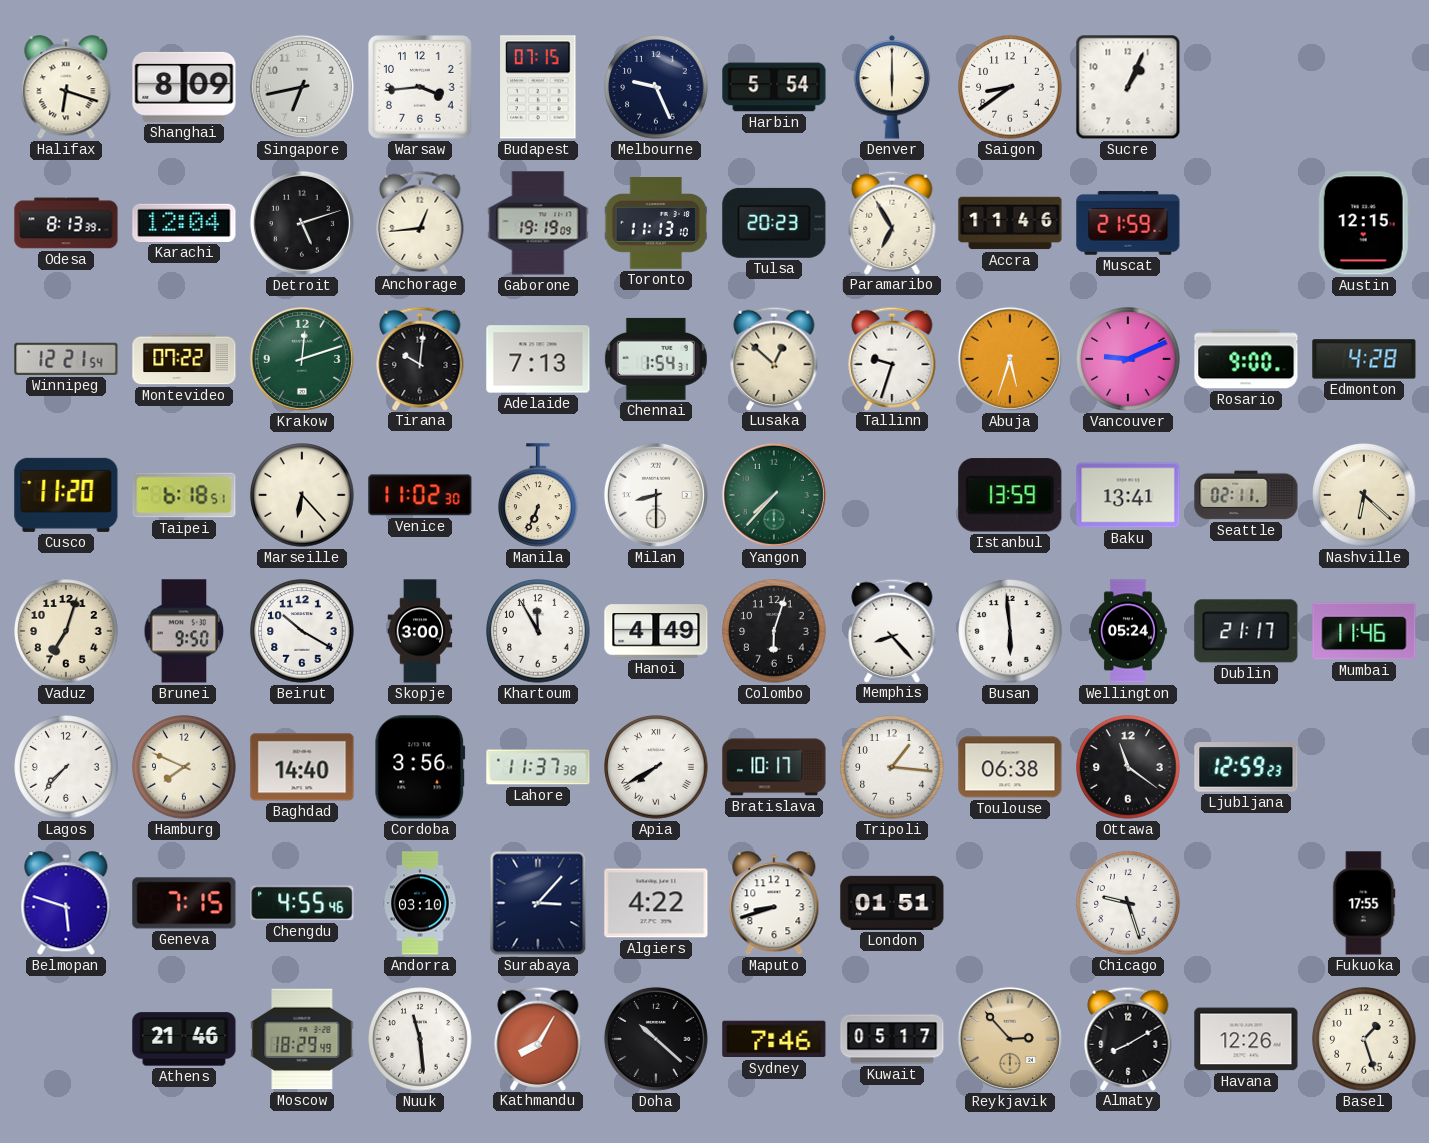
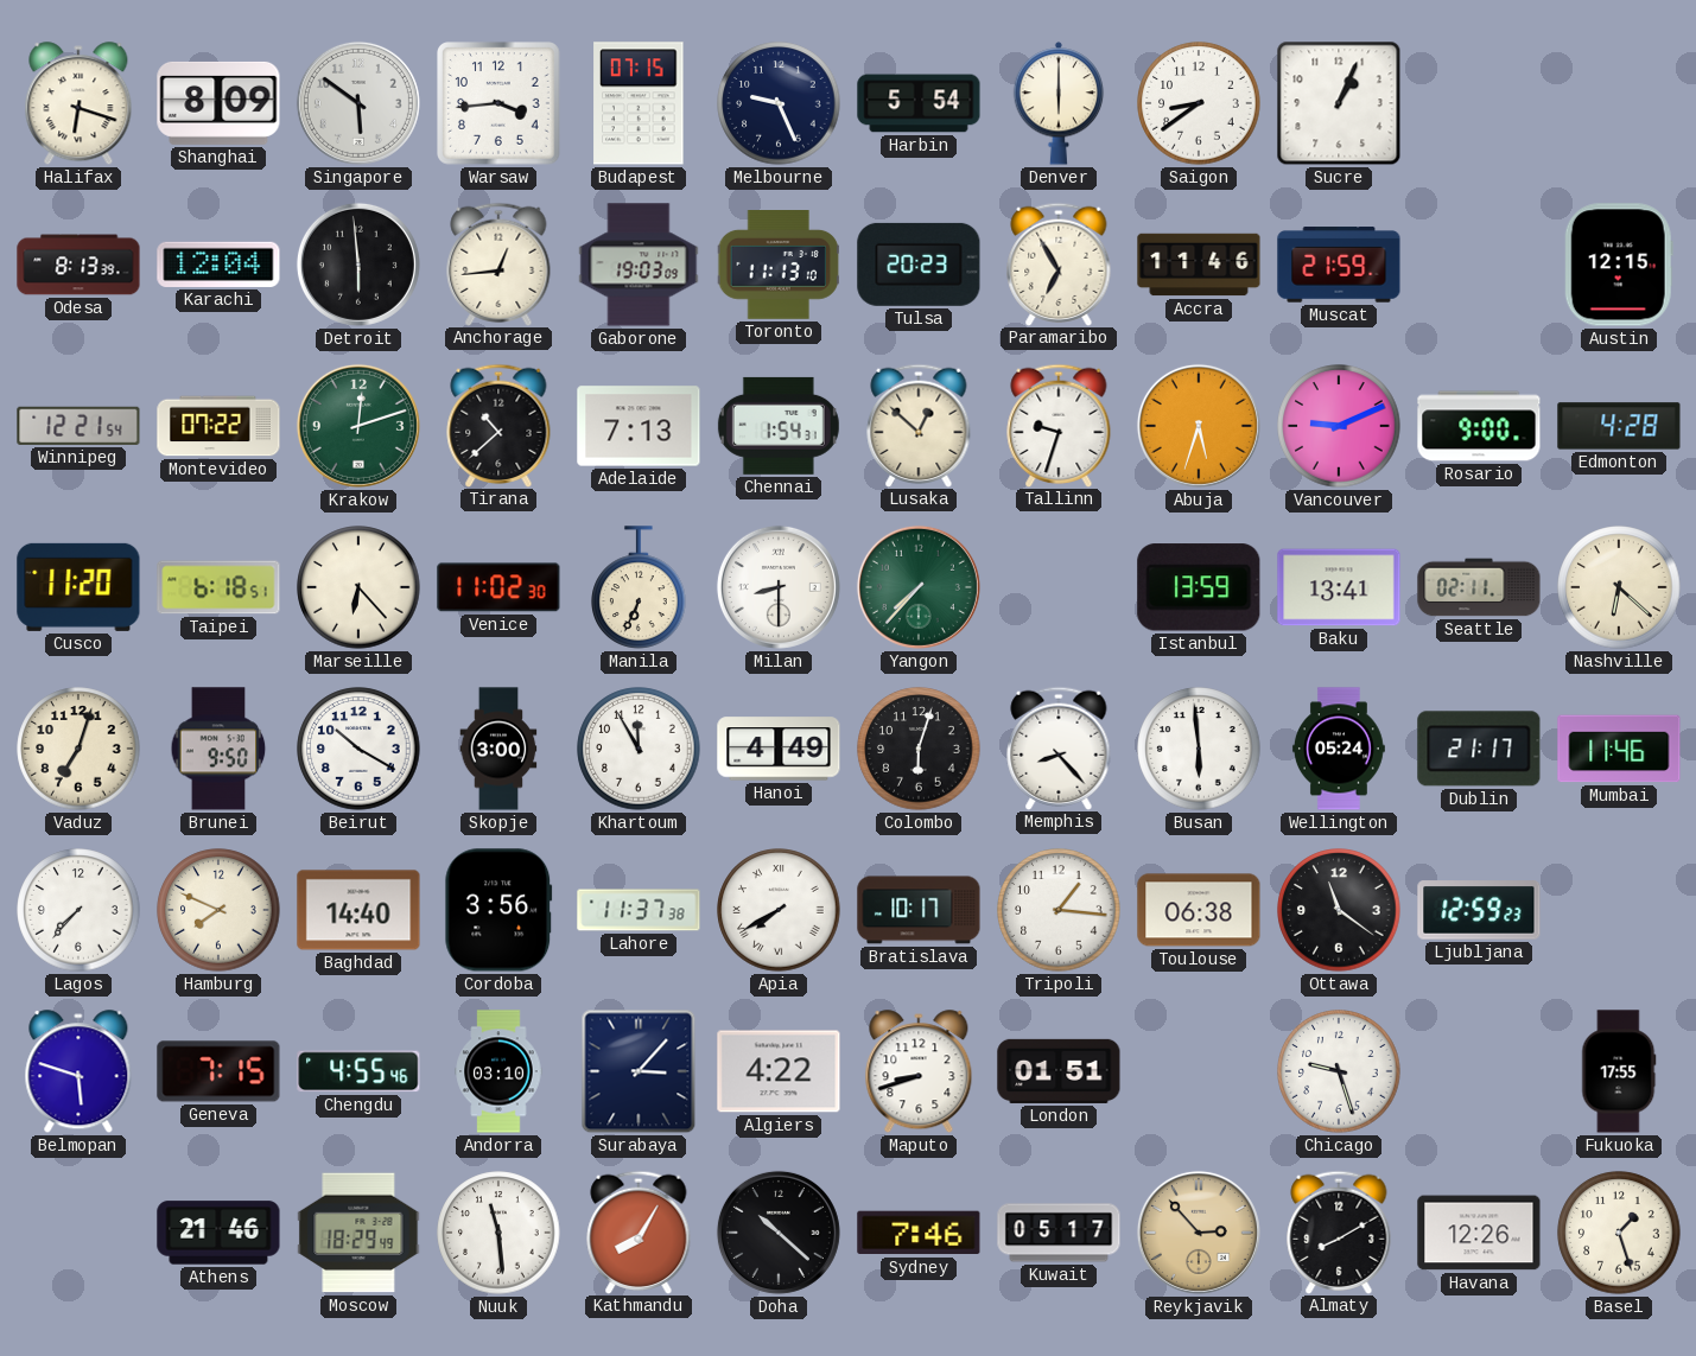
Singapore: 6:43 -> 5:51 (358, 103)
Detroit: 5:12 -> 5:59 (358, 265)
Gaborone: 19:19 -> 19:03 (639, 265)
Tirana: 10:01 -> 10:38 (498, 425)
